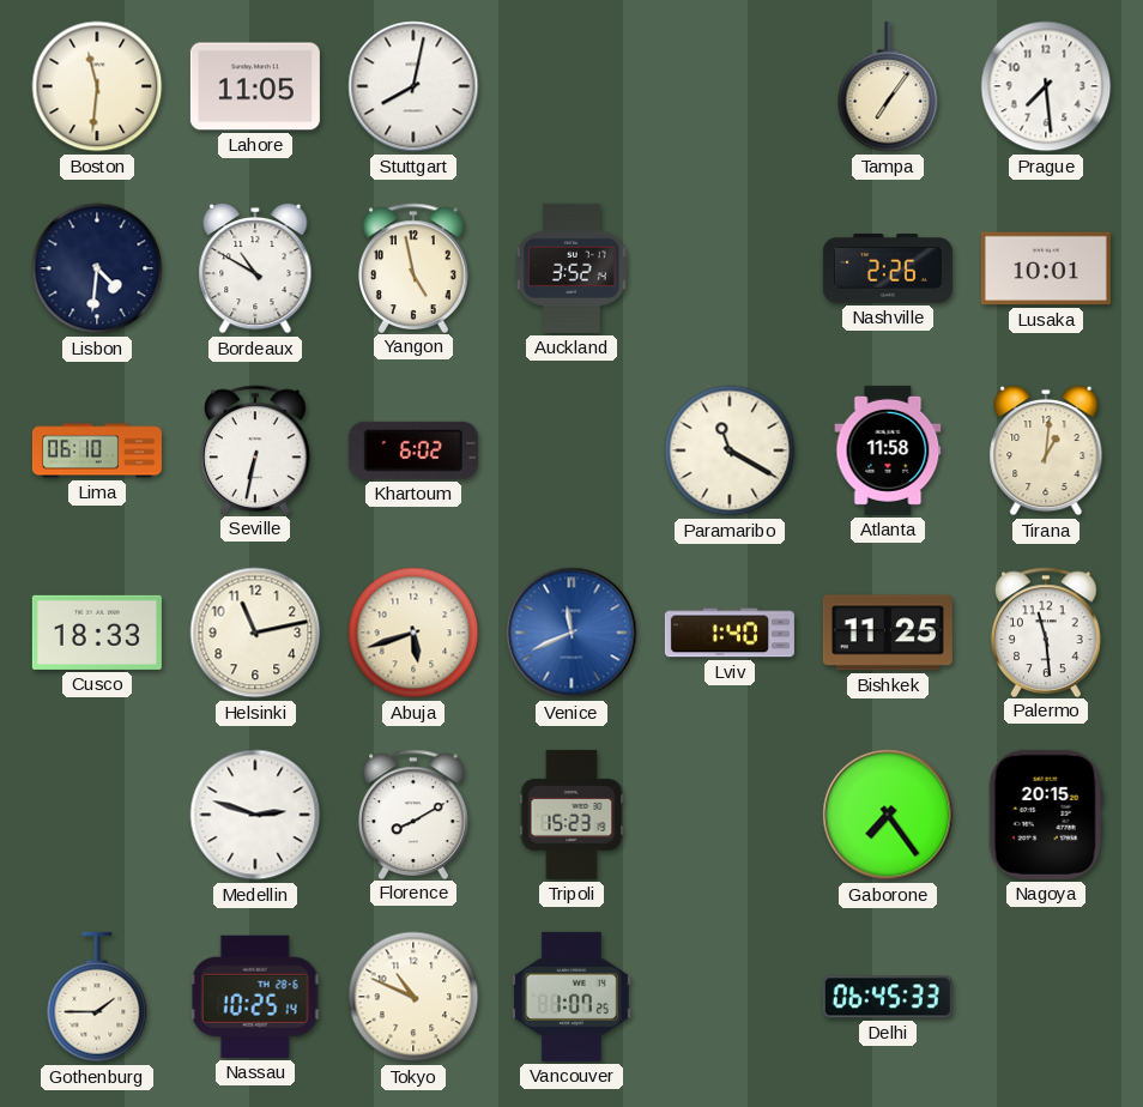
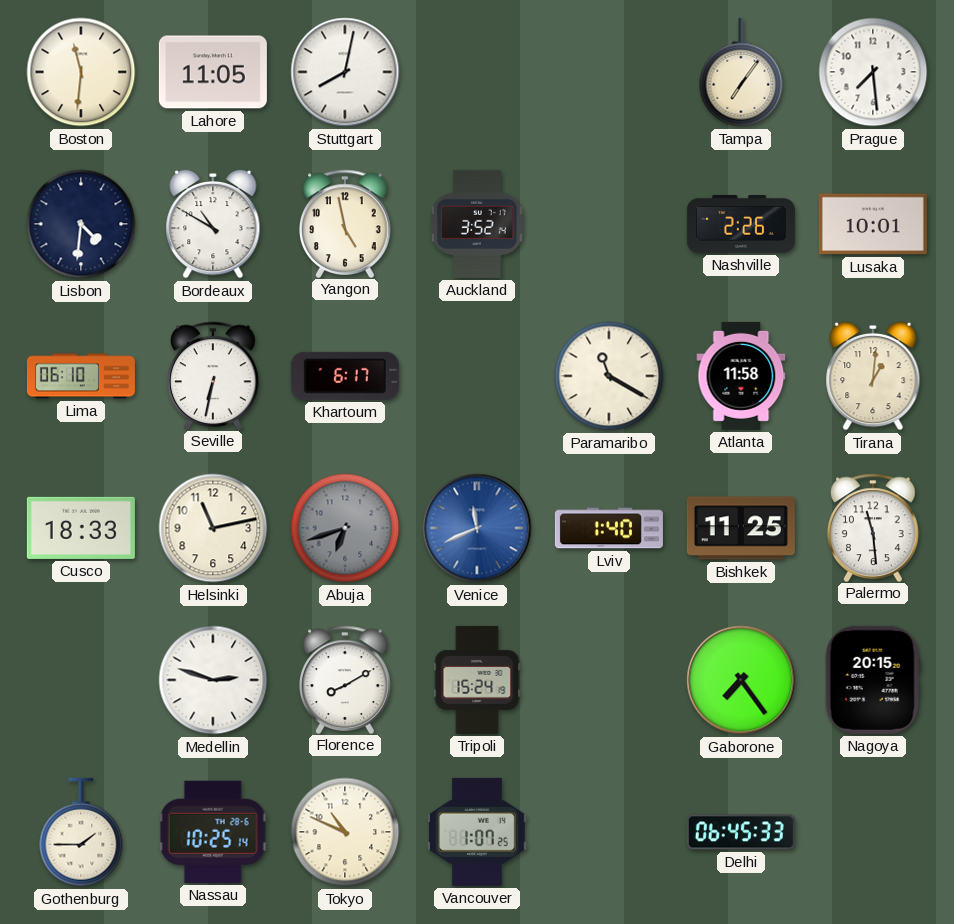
Khartoum: 6:02 -> 6:17 (345, 376)
Abuja: 5:42 -> 6:42 (345, 528)
Abuja dial: cream -> grey (345, 528)
Tripoli: 15:23 -> 15:24 (477, 680)
